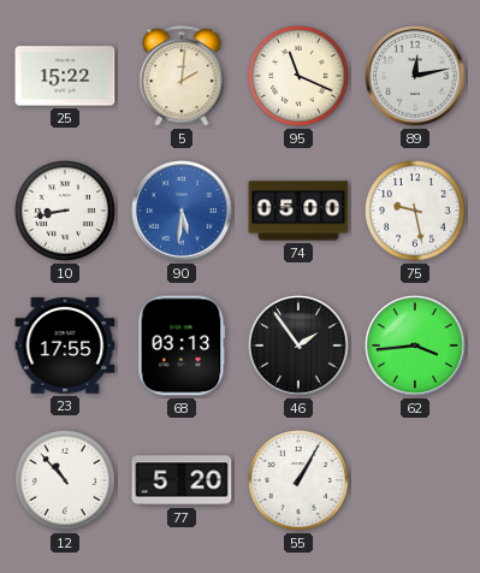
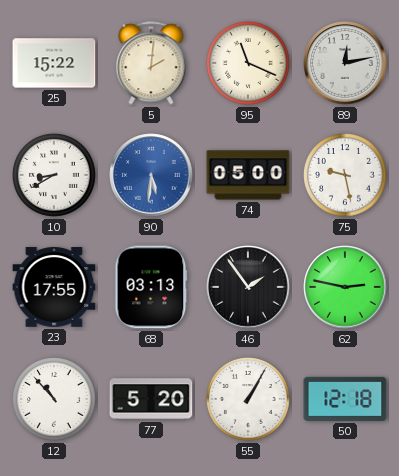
10: 8:43 -> 8:40 (55, 176)
62: 3:44 -> 2:47 (345, 287)
50: none -> 12:18 (345, 399)
